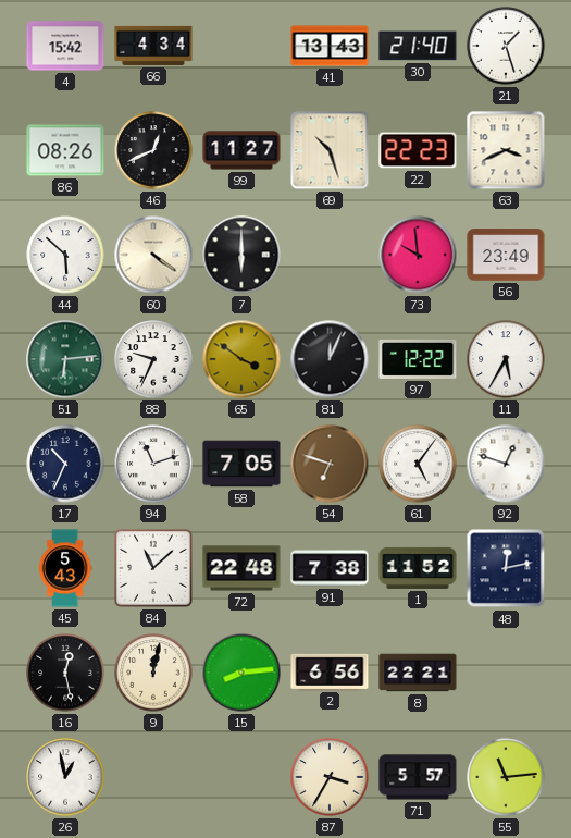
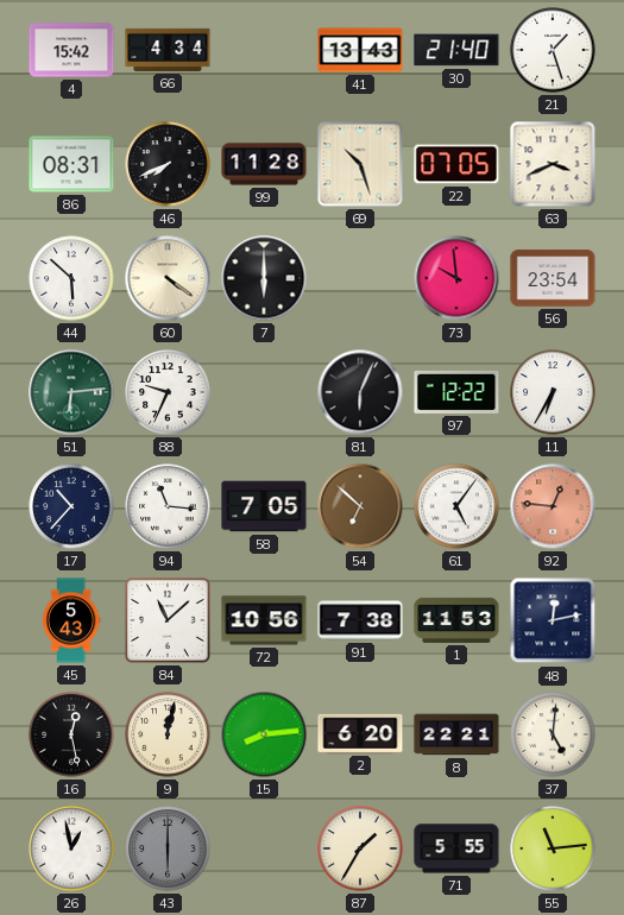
86: 08:26 -> 08:31 (71, 164)
46: 12:41 -> 7:41 (168, 164)
99: 11:27 -> 11:28 (264, 164)
22: 22:23 -> 07:05 (456, 164)
56: 23:49 -> 23:54 (553, 278)
65: 3:51 -> none (241, 359)
81: 12:04 -> 6:04 (360, 392)
11: 5:35 -> 6:35 (553, 392)
17: 10:34 -> 10:37 (71, 506)
94: 11:12 -> 11:16 (168, 506)
54: 6:48 -> 6:52 (360, 506)
92: 12:48 -> 12:46 (553, 506)
92 dial: white -> salmon (553, 506)
72: 22:48 -> 10:56 (264, 620)
1: 11:52 -> 11:53 (456, 620)
2: 6:56 -> 6:20 (360, 733)
37: none -> 5:01 (553, 734)
43: none -> 6:00 (168, 848)
87: 3:35 -> 1:35 (360, 848)
71: 5:57 -> 5:55 (456, 848)
